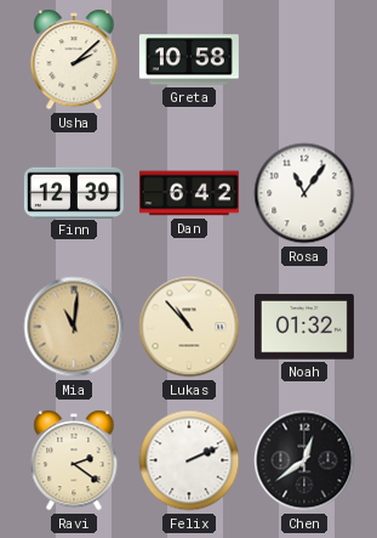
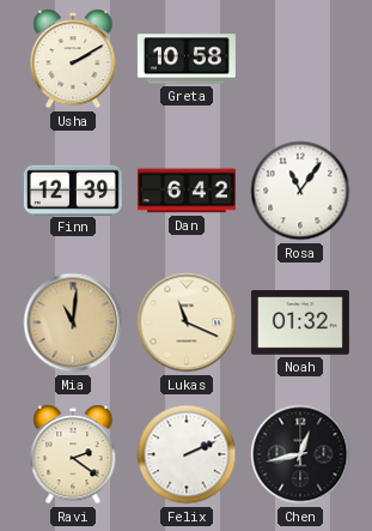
Usha: 2:08 -> 2:10 (73, 59)
Lukas: 10:53 -> 11:19 (187, 322)
Chen: 12:39 -> 12:43 (300, 454)
